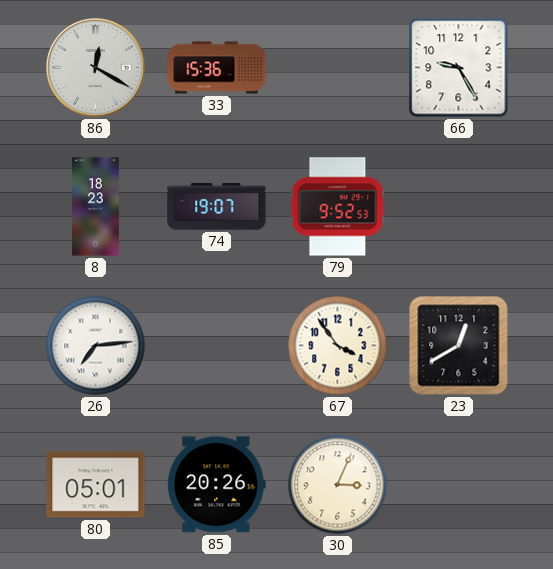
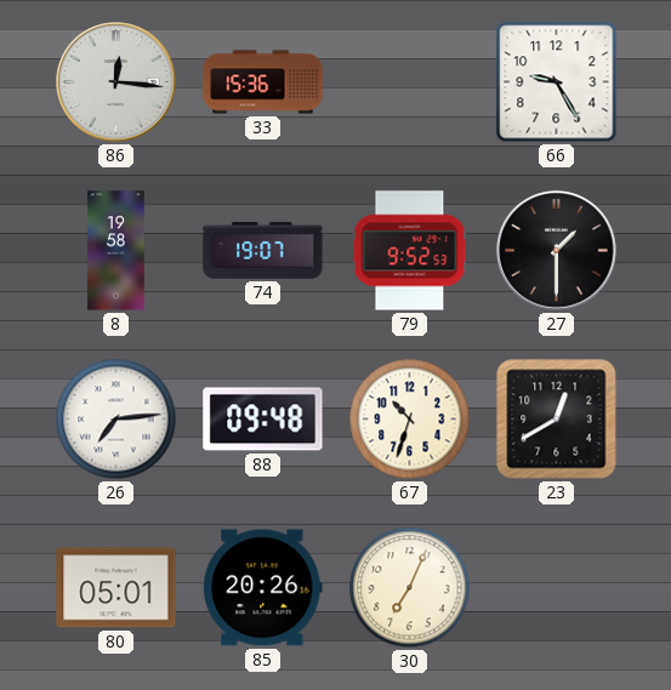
86: 12:20 -> 12:16 (116, 82)
8: 18:23 -> 19:58 (116, 251)
27: none -> 1:30 (557, 251)
88: none -> 09:48 (263, 420)
67: 3:54 -> 10:33 (410, 420)
30: 3:04 -> 7:04 (410, 588)
